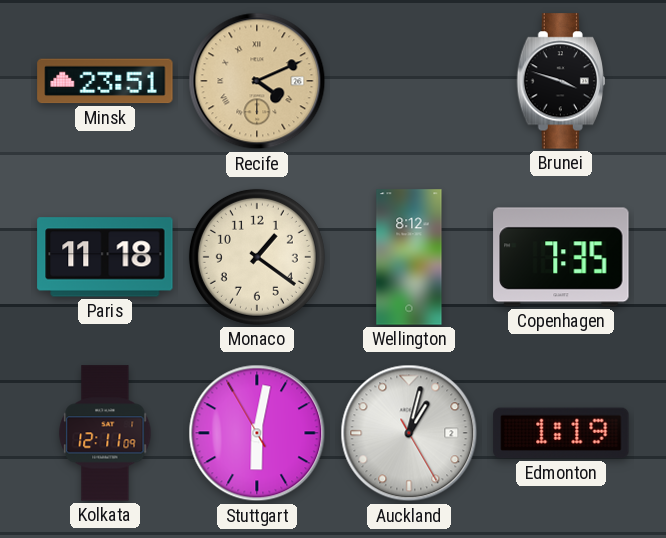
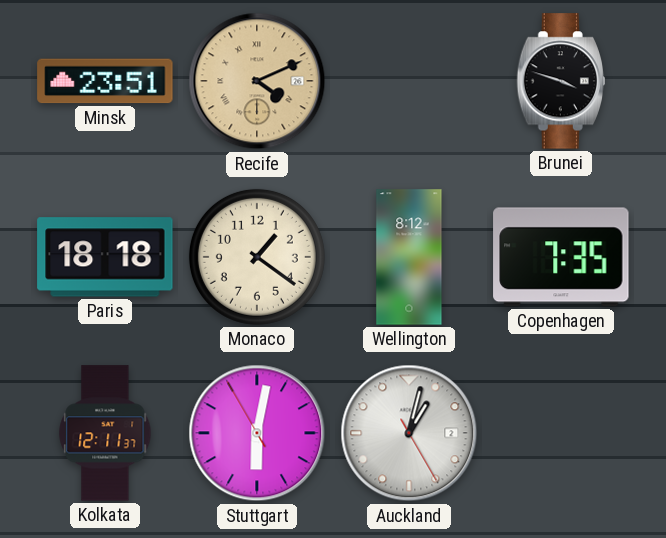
Paris: 11:18 -> 18:18 (105, 257)
Kolkata: 12:11:09 -> 12:11:37 (105, 433)
Edmonton: 1:19 -> none (561, 433)
